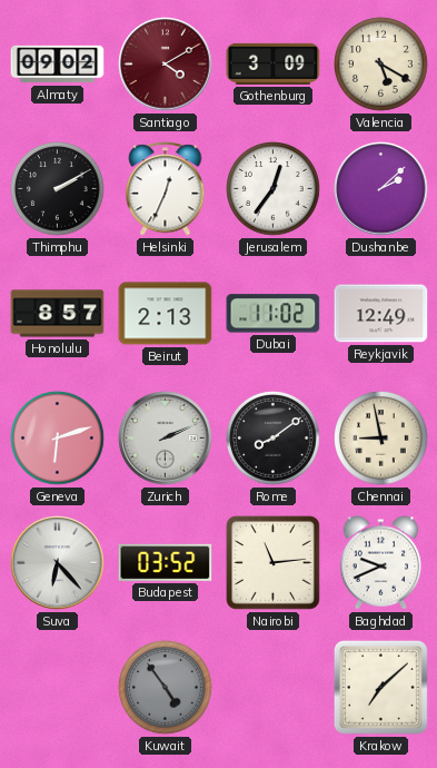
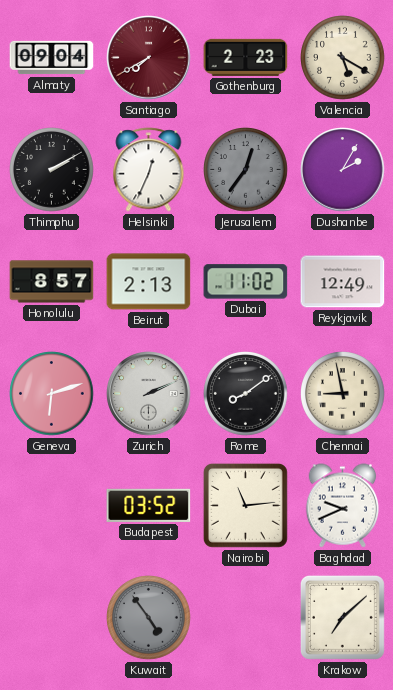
Almaty: 09:02 -> 09:04 (52, 58)
Santiago: 4:10 -> 7:40 (149, 58)
Gothenburg: 3:09 -> 2:23 (246, 57)
Jerusalem dial: white -> grey (246, 170)
Dushanbe: 2:08 -> 2:05 (343, 170)
Suva: 6:23 -> none (58, 563)
